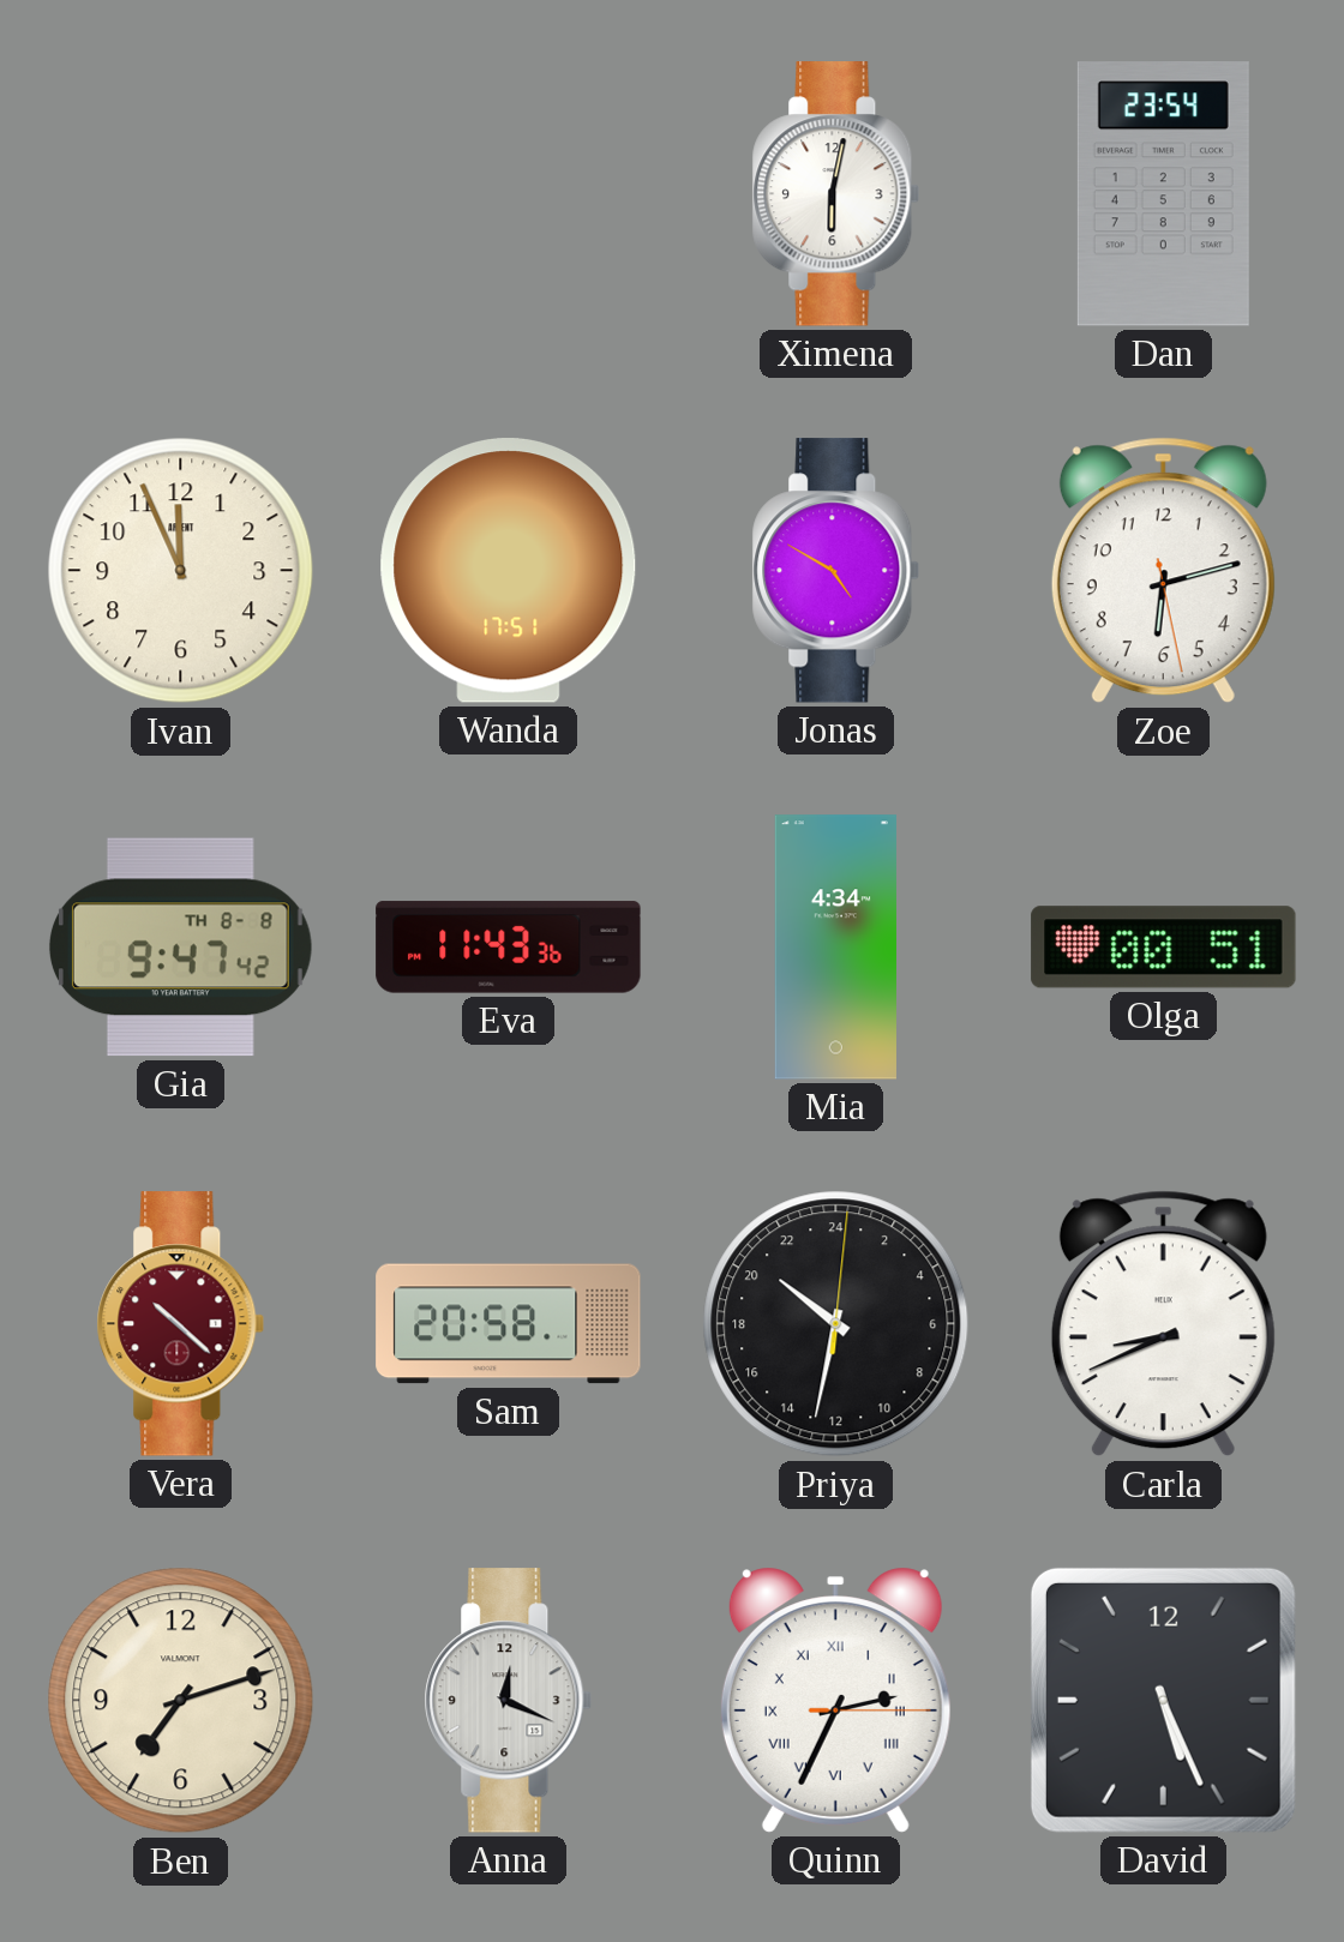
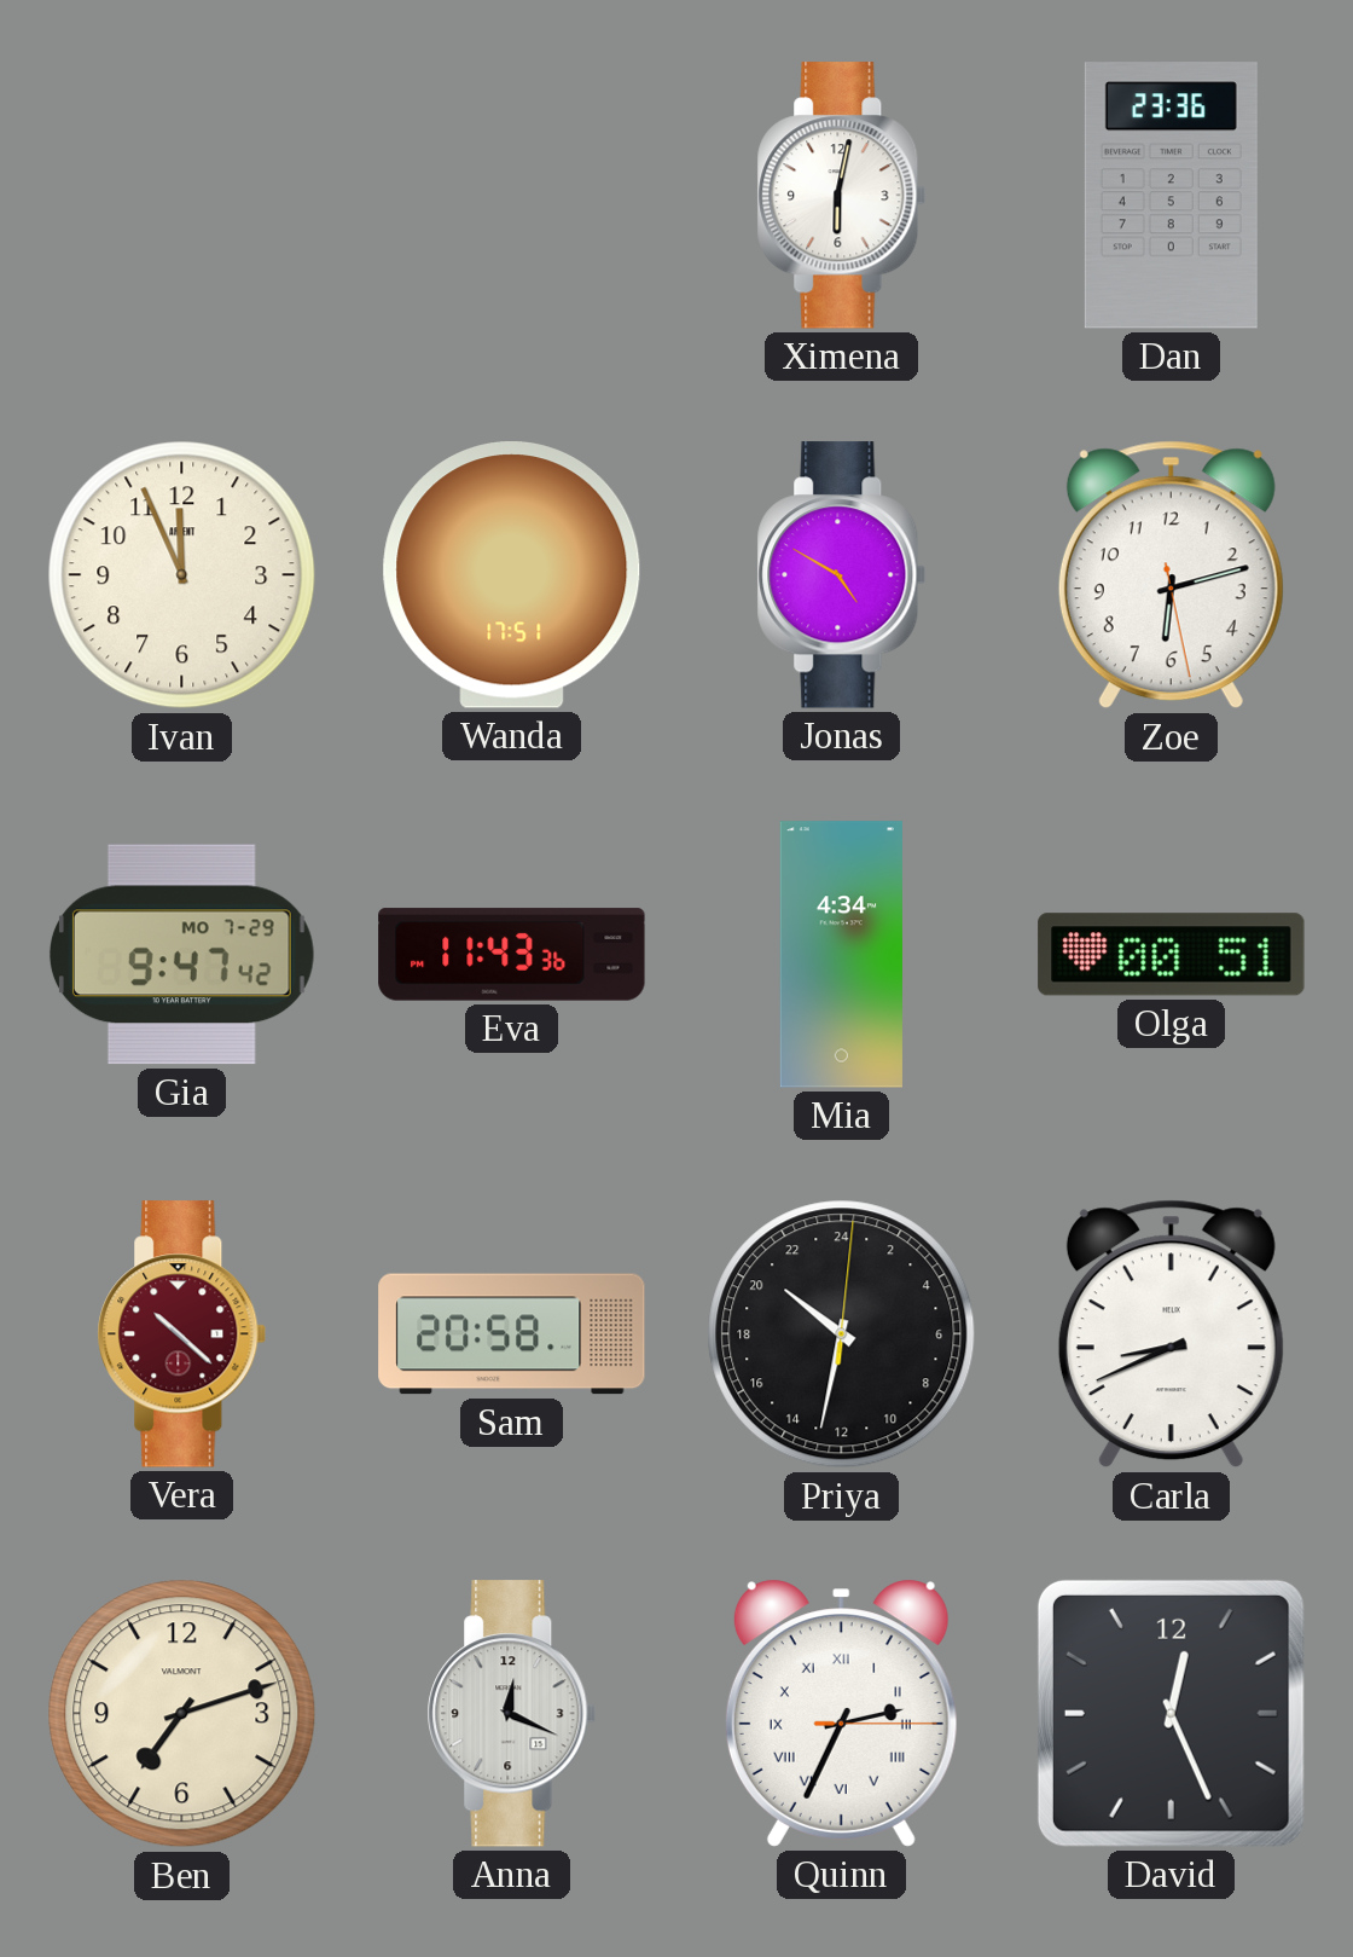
Dan: 23:54 -> 23:36 (1171, 196)
Gia date: TH 8-8 -> MO 7-29 (182, 955)
David: 5:26 -> 12:26 (1171, 1713)
